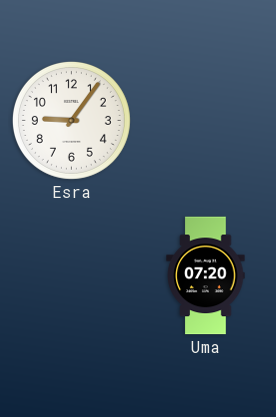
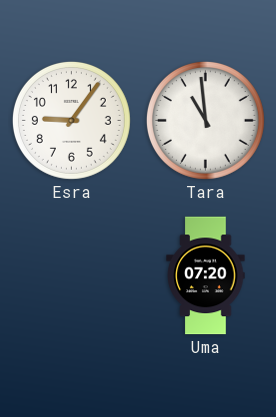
Tara: none -> 10:59 (205, 120)
